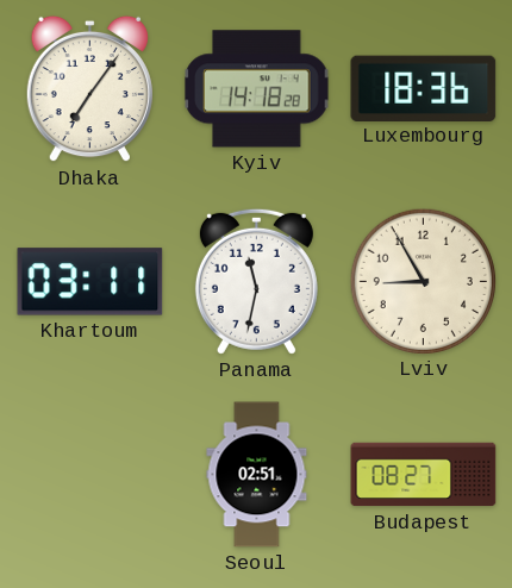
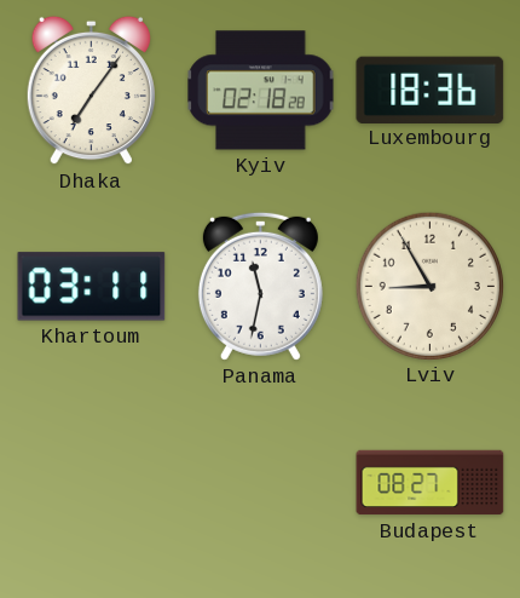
Kyiv: 14:18 -> 02:18 (261, 91)
Seoul: 02:51 -> none (257, 475)
